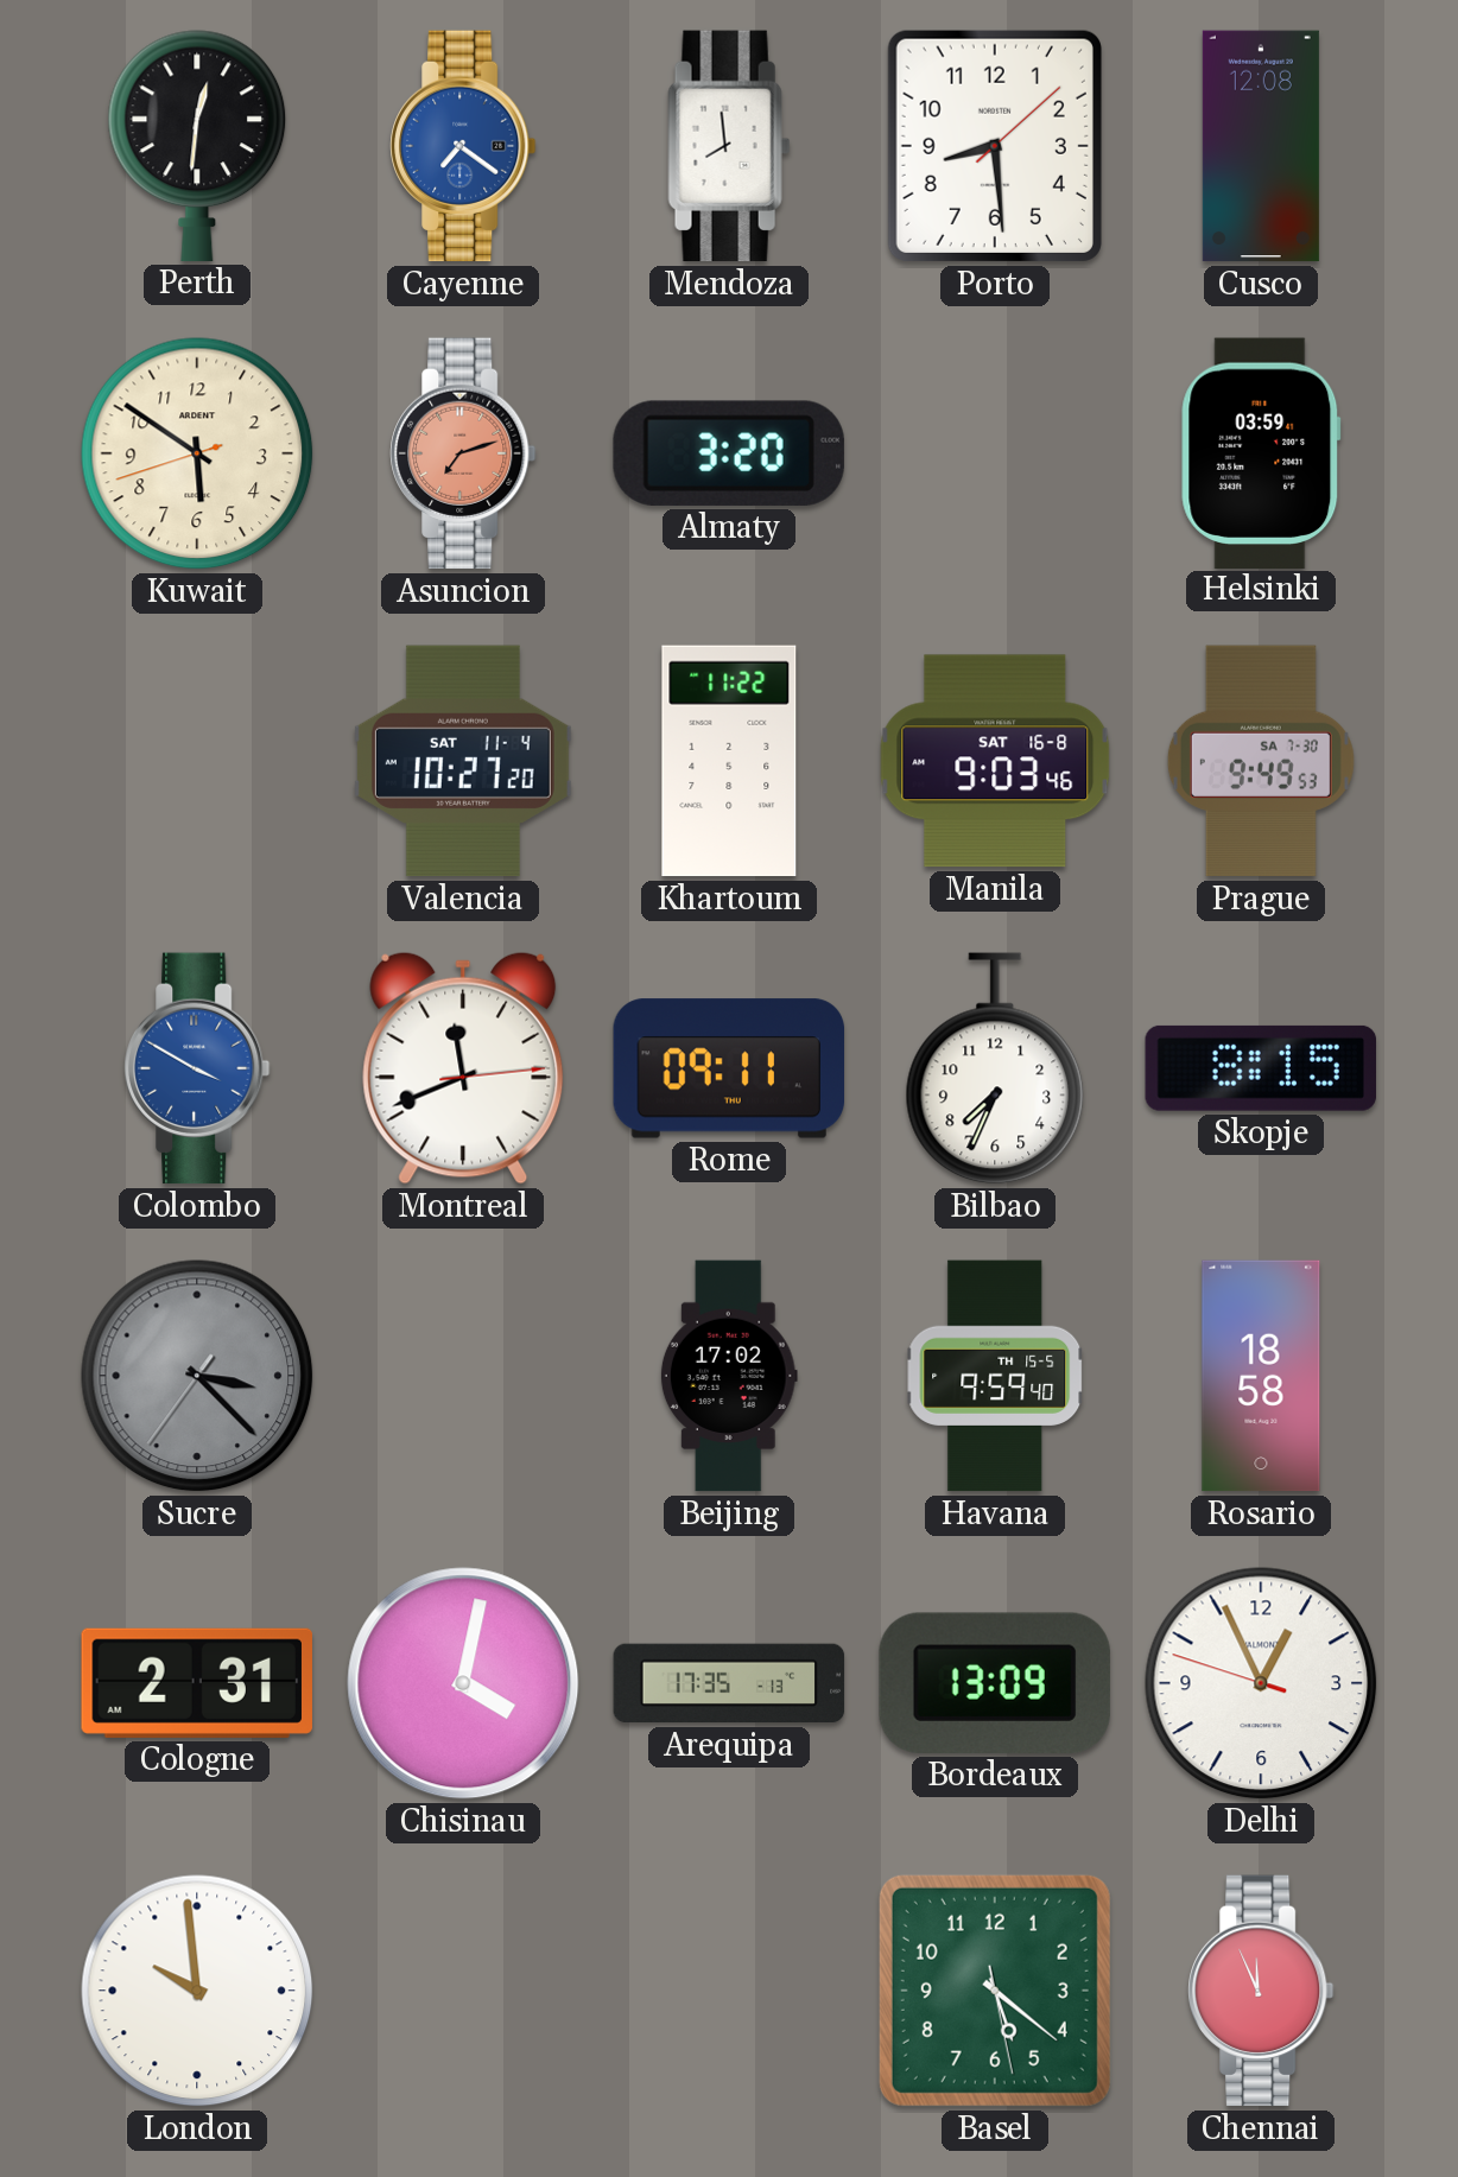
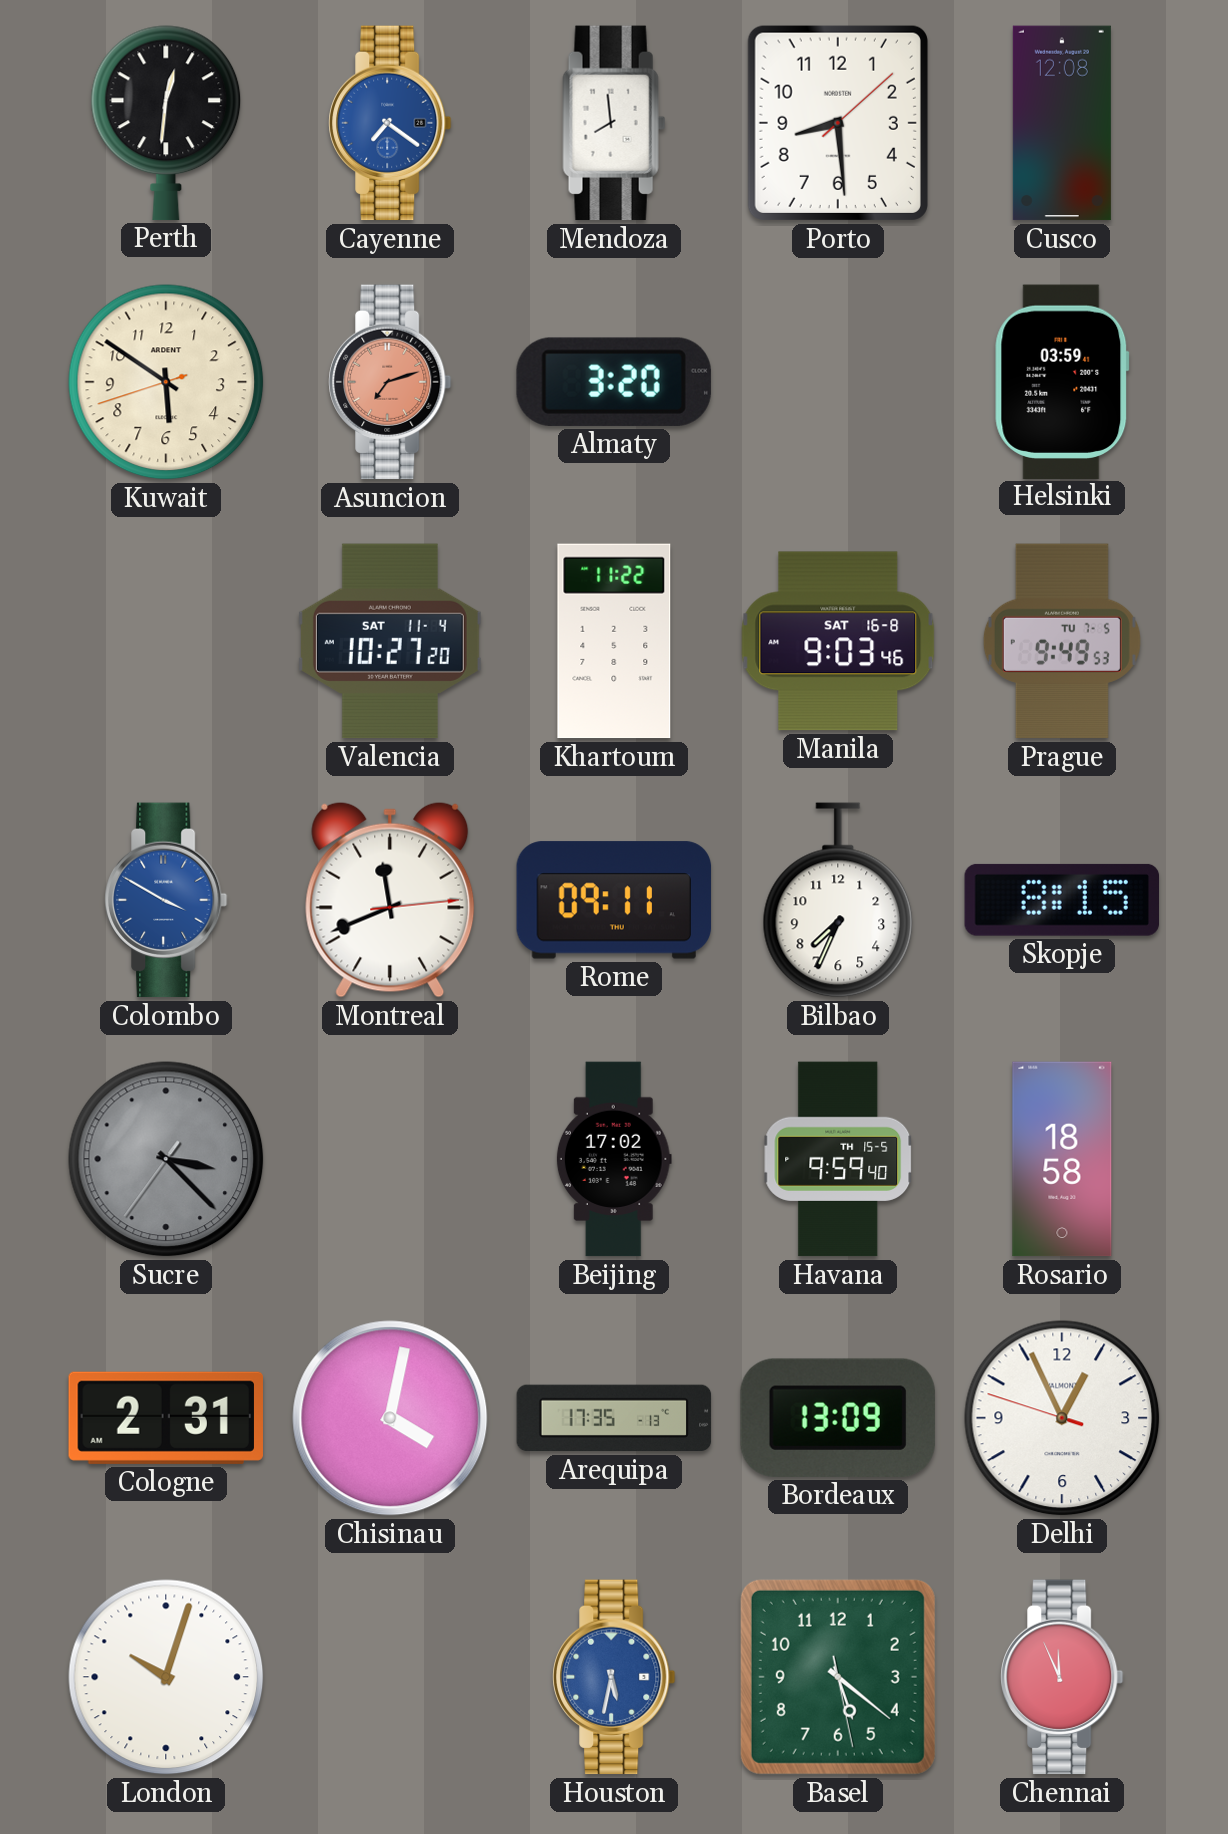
Prague date: SA 7-30 -> TU 7-5 (1062, 641)
London: 9:59 -> 10:03 (166, 1677)
Houston: none -> 5:32 (614, 1677)
